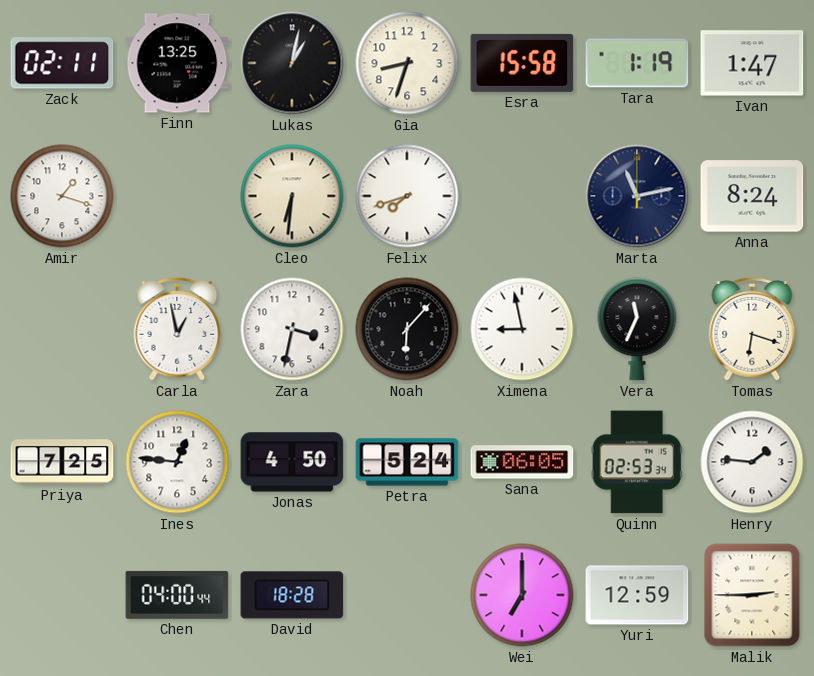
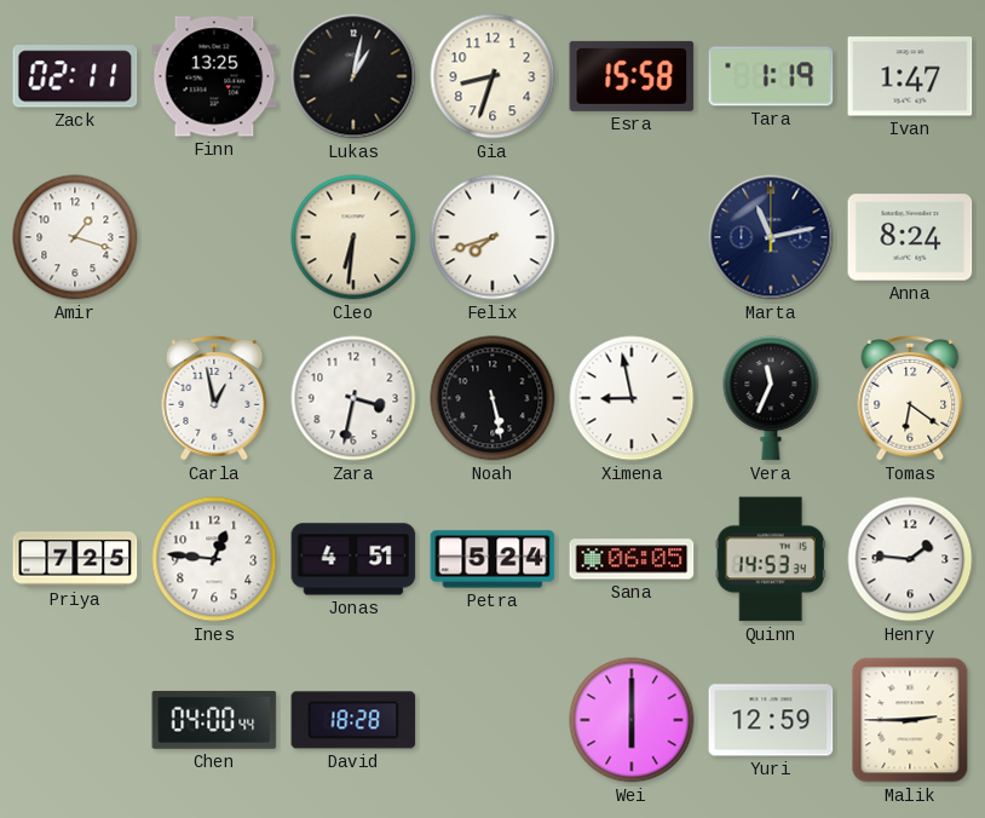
Noah: 6:07 -> 5:28 (492, 398)
Tomas: 6:18 -> 6:21 (910, 398)
Jonas: 4:50 -> 4:51 (353, 559)
Quinn: 02:53 -> 14:53 (771, 559)
Wei: 7:00 -> 6:00 (632, 720)
